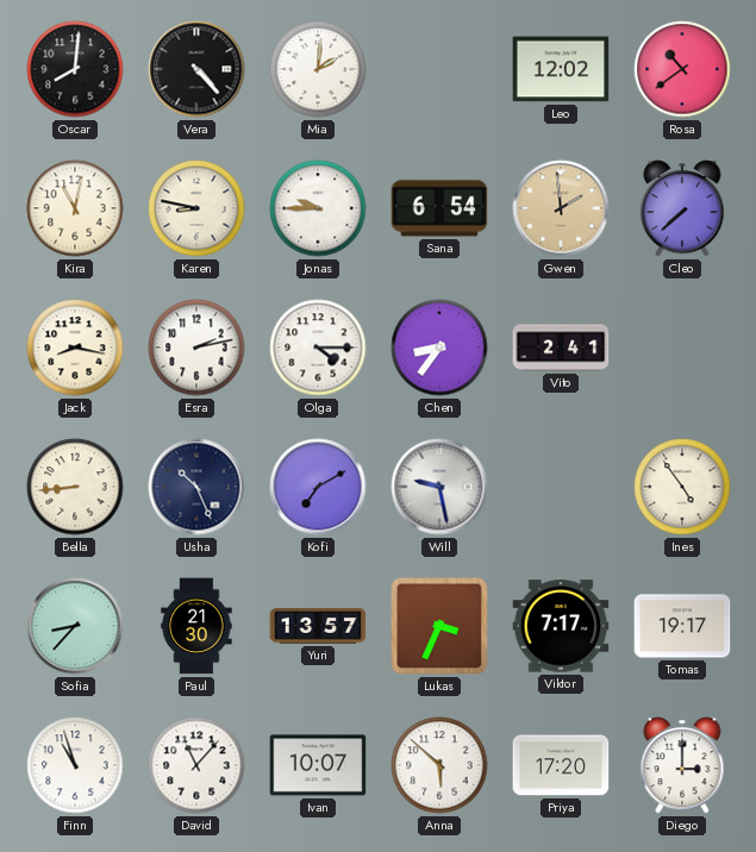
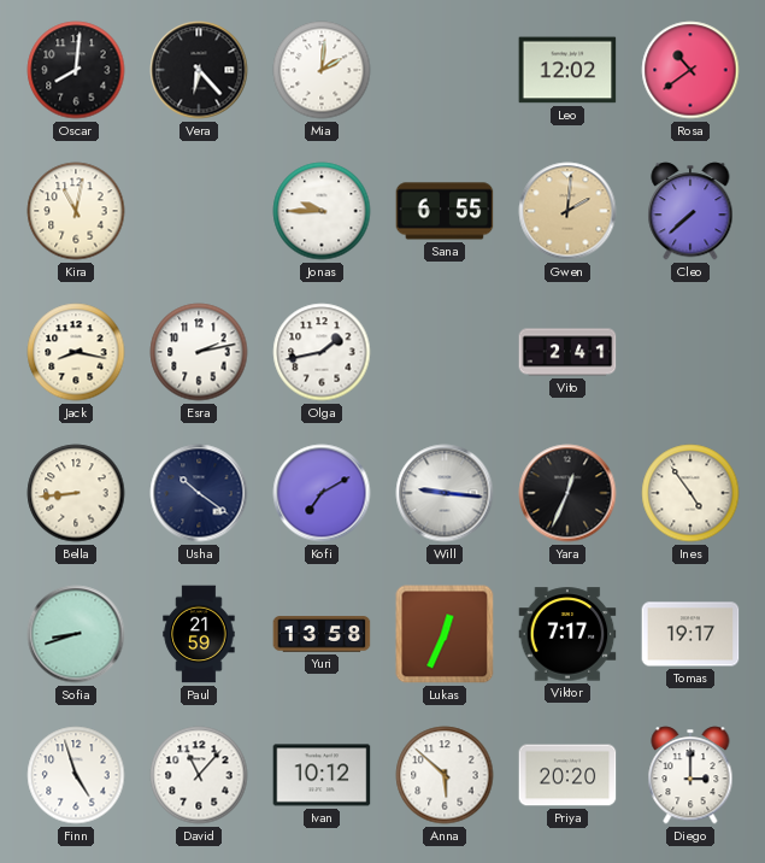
Vera: 4:23 -> 6:23 (199, 70)
Karen: 8:47 -> none (196, 208)
Sana: 6:54 -> 6:55 (445, 211)
Gwen: 1:59 -> 2:01 (567, 211)
Olga: 4:15 -> 1:43 (322, 352)
Chen: 8:36 -> none (439, 347)
Usha: 10:26 -> 10:21 (199, 493)
Will: 9:28 -> 9:16 (445, 493)
Yara: none -> 12:34 (567, 493)
Sofia: 8:37 -> 8:42 (76, 634)
Paul: 21:30 -> 21:59 (199, 634)
Yuri: 13:57 -> 13:58 (322, 634)
Lukas: 3:34 -> 12:34 (445, 634)
Finn: 10:57 -> 4:57 (76, 775)
Ivan: 10:07 -> 10:12 (322, 775)
Priya: 17:20 -> 20:20 (567, 775)
